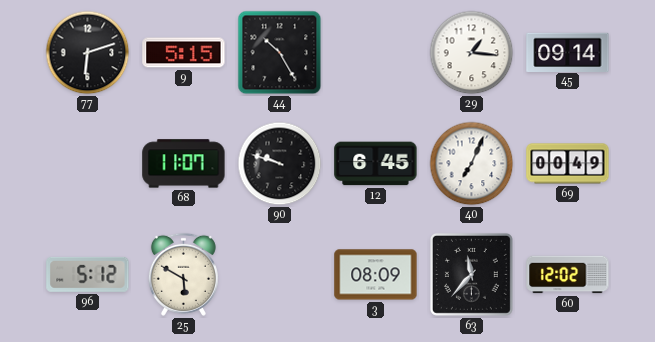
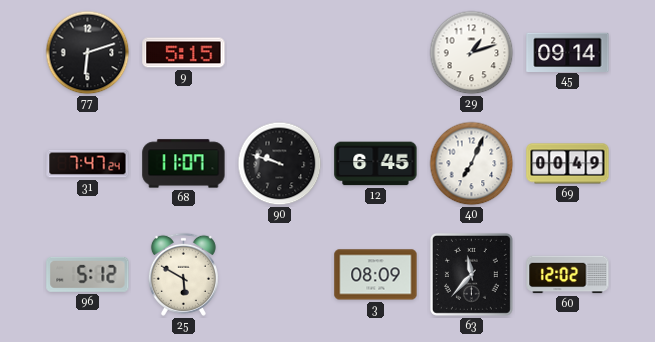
44: 10:25 -> none (280, 53)
29: 1:16 -> 1:12 (472, 53)
31: none -> 7:47 (88, 164)
